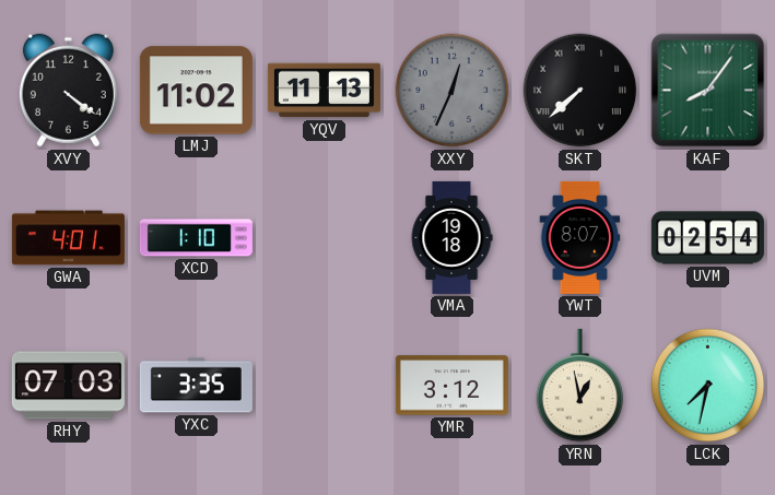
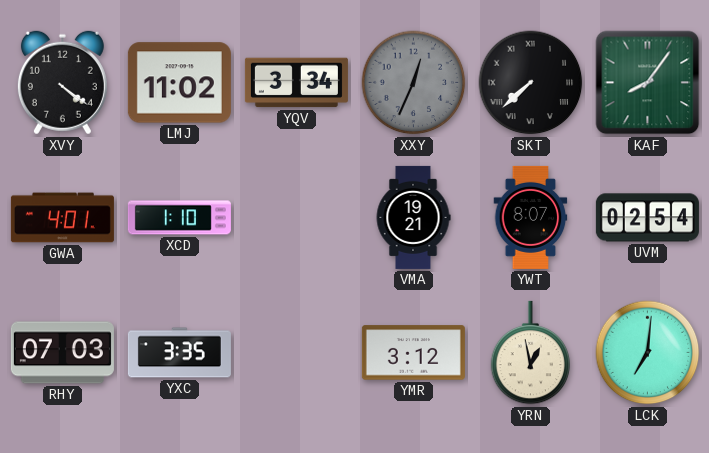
YQV: 11:13 -> 3:34 (296, 83)
VMA: 19:18 -> 19:21 (413, 217)
LCK: 7:32 -> 7:01 (648, 353)
